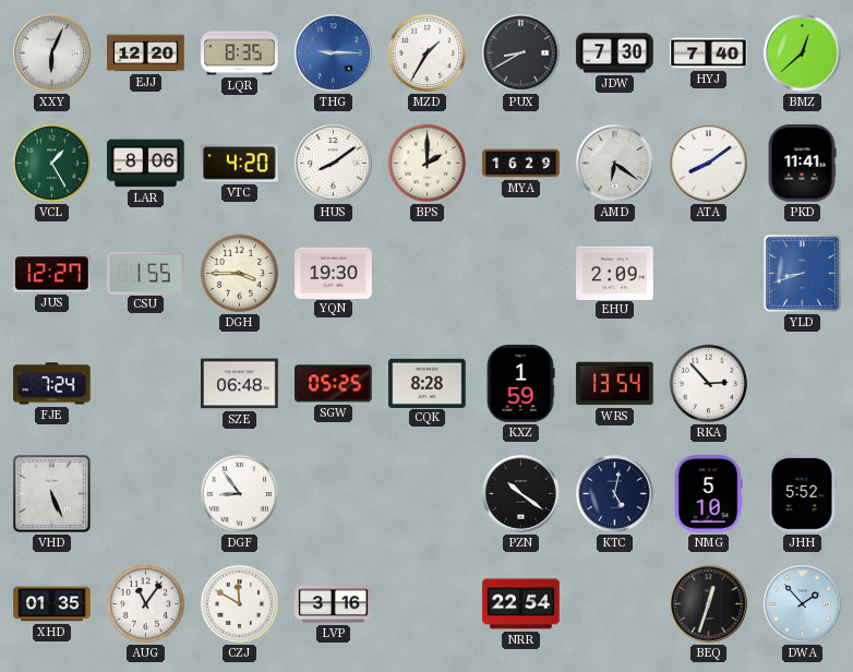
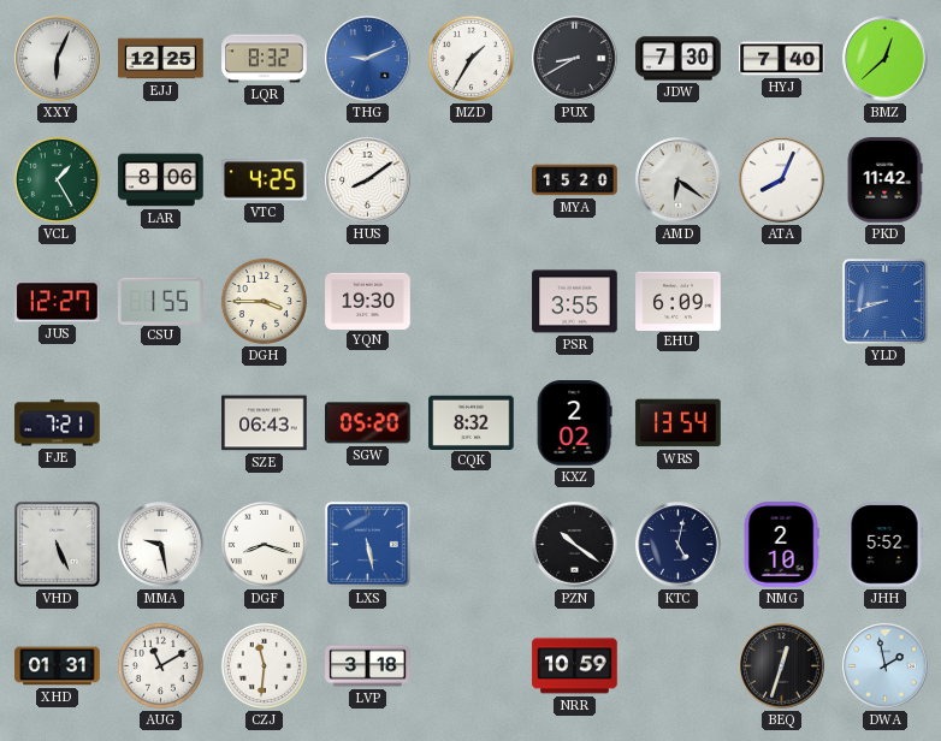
EJJ: 12:20 -> 12:25 (161, 59)
LQR: 8:35 -> 8:32 (265, 59)
THG: 9:15 -> 9:11 (368, 59)
VTC: 4:20 -> 4:25 (265, 180)
BPS: 2:00 -> none (426, 163)
MYA: 16:29 -> 15:20 (575, 180)
ATA: 8:09 -> 8:04 (782, 180)
PKD: 11:41 -> 11:42 (884, 180)
PSR: none -> 3:55 (575, 302)
EHU: 2:09 -> 6:09 (679, 301)
FJE: 7:24 -> 7:21 (58, 423)
SZE: 06:48 -> 06:43 (265, 423)
SGW: 05:25 -> 05:20 (368, 423)
CQK: 8:28 -> 8:32 (472, 422)
KXZ: 1:59 -> 2:02 (574, 423)
RKA: 2:53 -> none (708, 383)
MMA: none -> 9:28 (161, 545)
DGF: 8:54 -> 8:18 (264, 544)
LXS: none -> 5:28 (368, 545)
NMG: 5:10 -> 2:10 (781, 545)
XHD: 01:35 -> 01:31 (58, 666)
AUG: 11:06 -> 11:10 (160, 665)
CZJ: 11:50 -> 11:31 (264, 665)
LVP: 3:16 -> 3:18 (368, 666)
NRR: 22:54 -> 10:59 (575, 666)
DWA: 1:53 -> 1:58 (886, 666)
